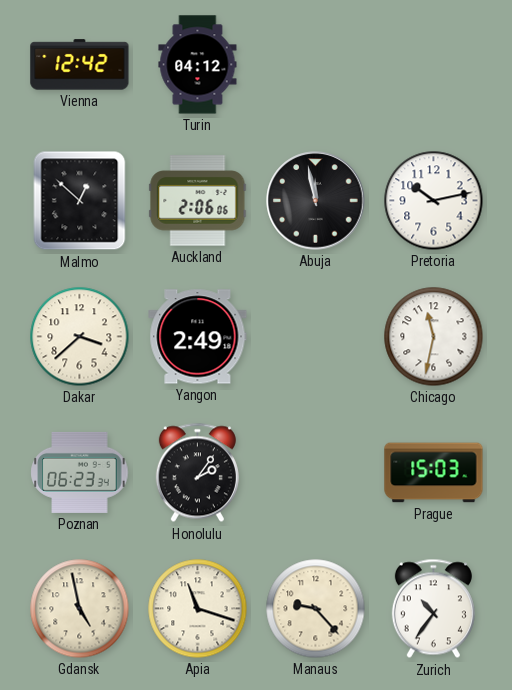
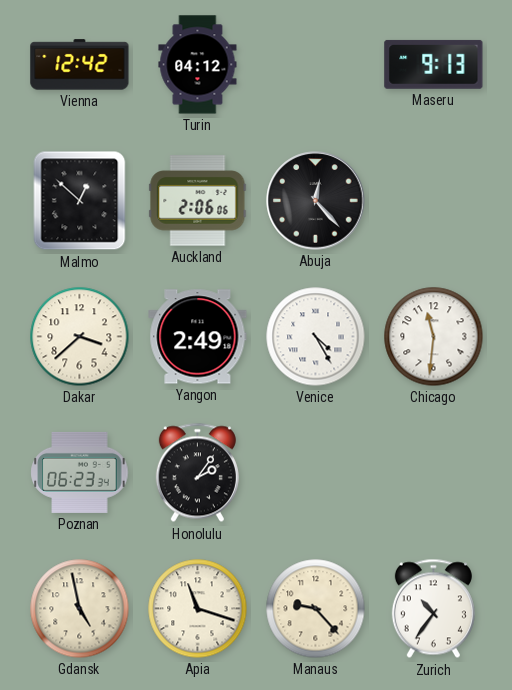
Maseru: none -> 9:13 (434, 64)
Abuja: 11:58 -> 12:23 (316, 201)
Pretoria: 10:13 -> none (434, 201)
Venice: none -> 4:25 (316, 337)
Chicago: 11:32 -> 11:31 (434, 337)
Prague: 15:03 -> none (434, 473)
